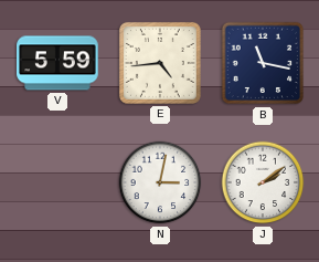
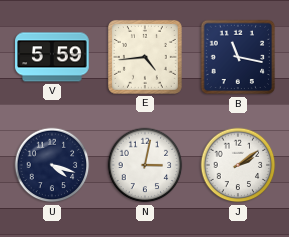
U: none -> 4:18 (52, 165)
